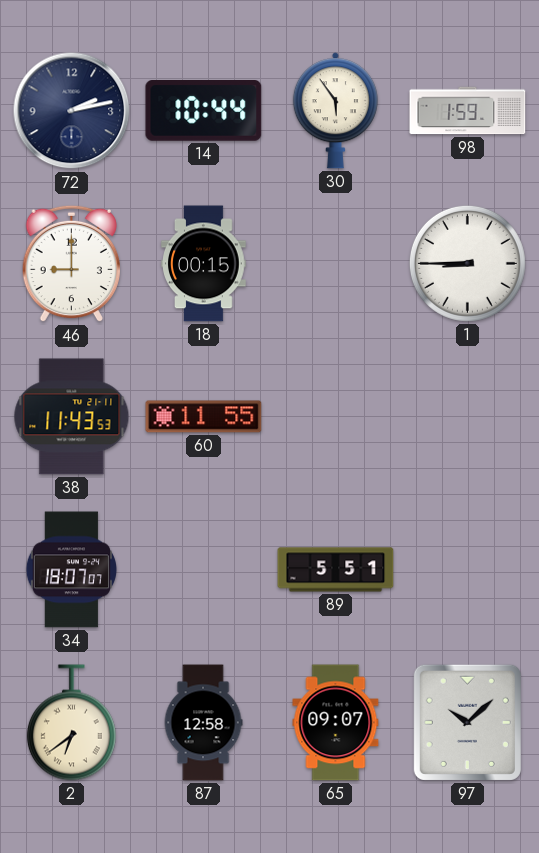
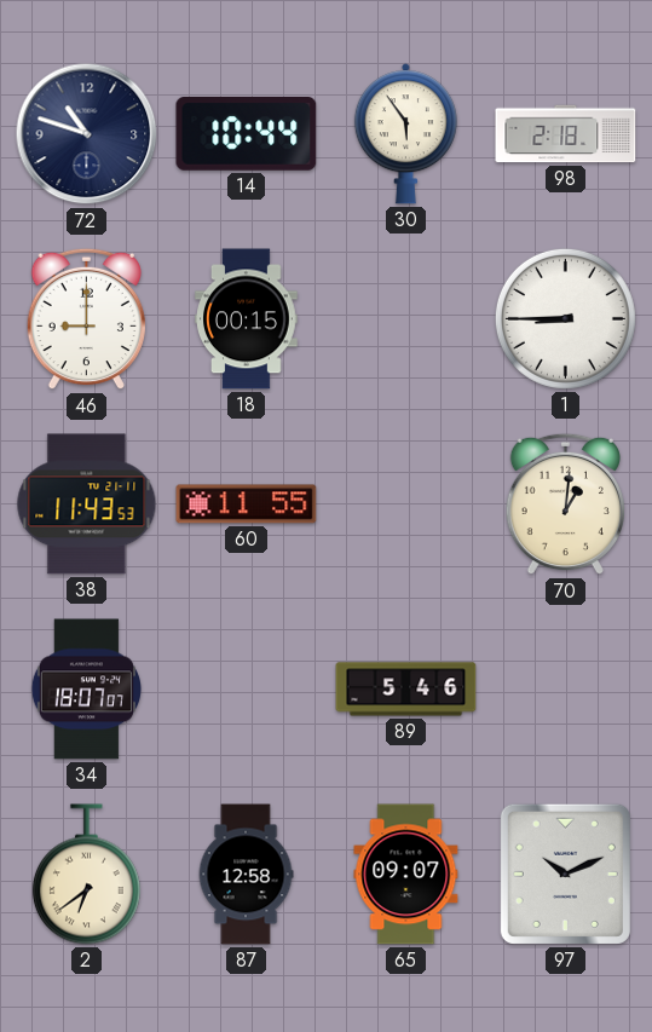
72: 2:13 -> 10:48 (87, 134)
98: 1:59 -> 2:18 (566, 134)
70: none -> 1:01 (565, 505)
89: 5:51 -> 5:46 (406, 690)
97: 10:08 -> 10:11 (565, 874)
